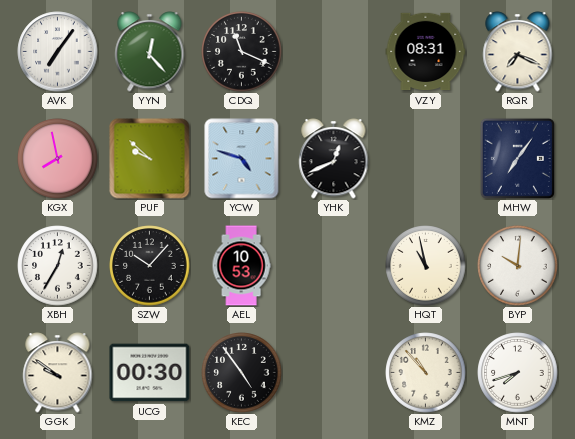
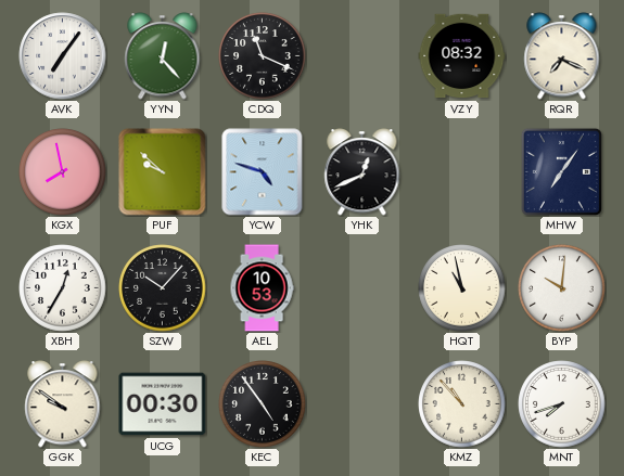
VZY: 08:31 -> 08:32 (462, 56)
